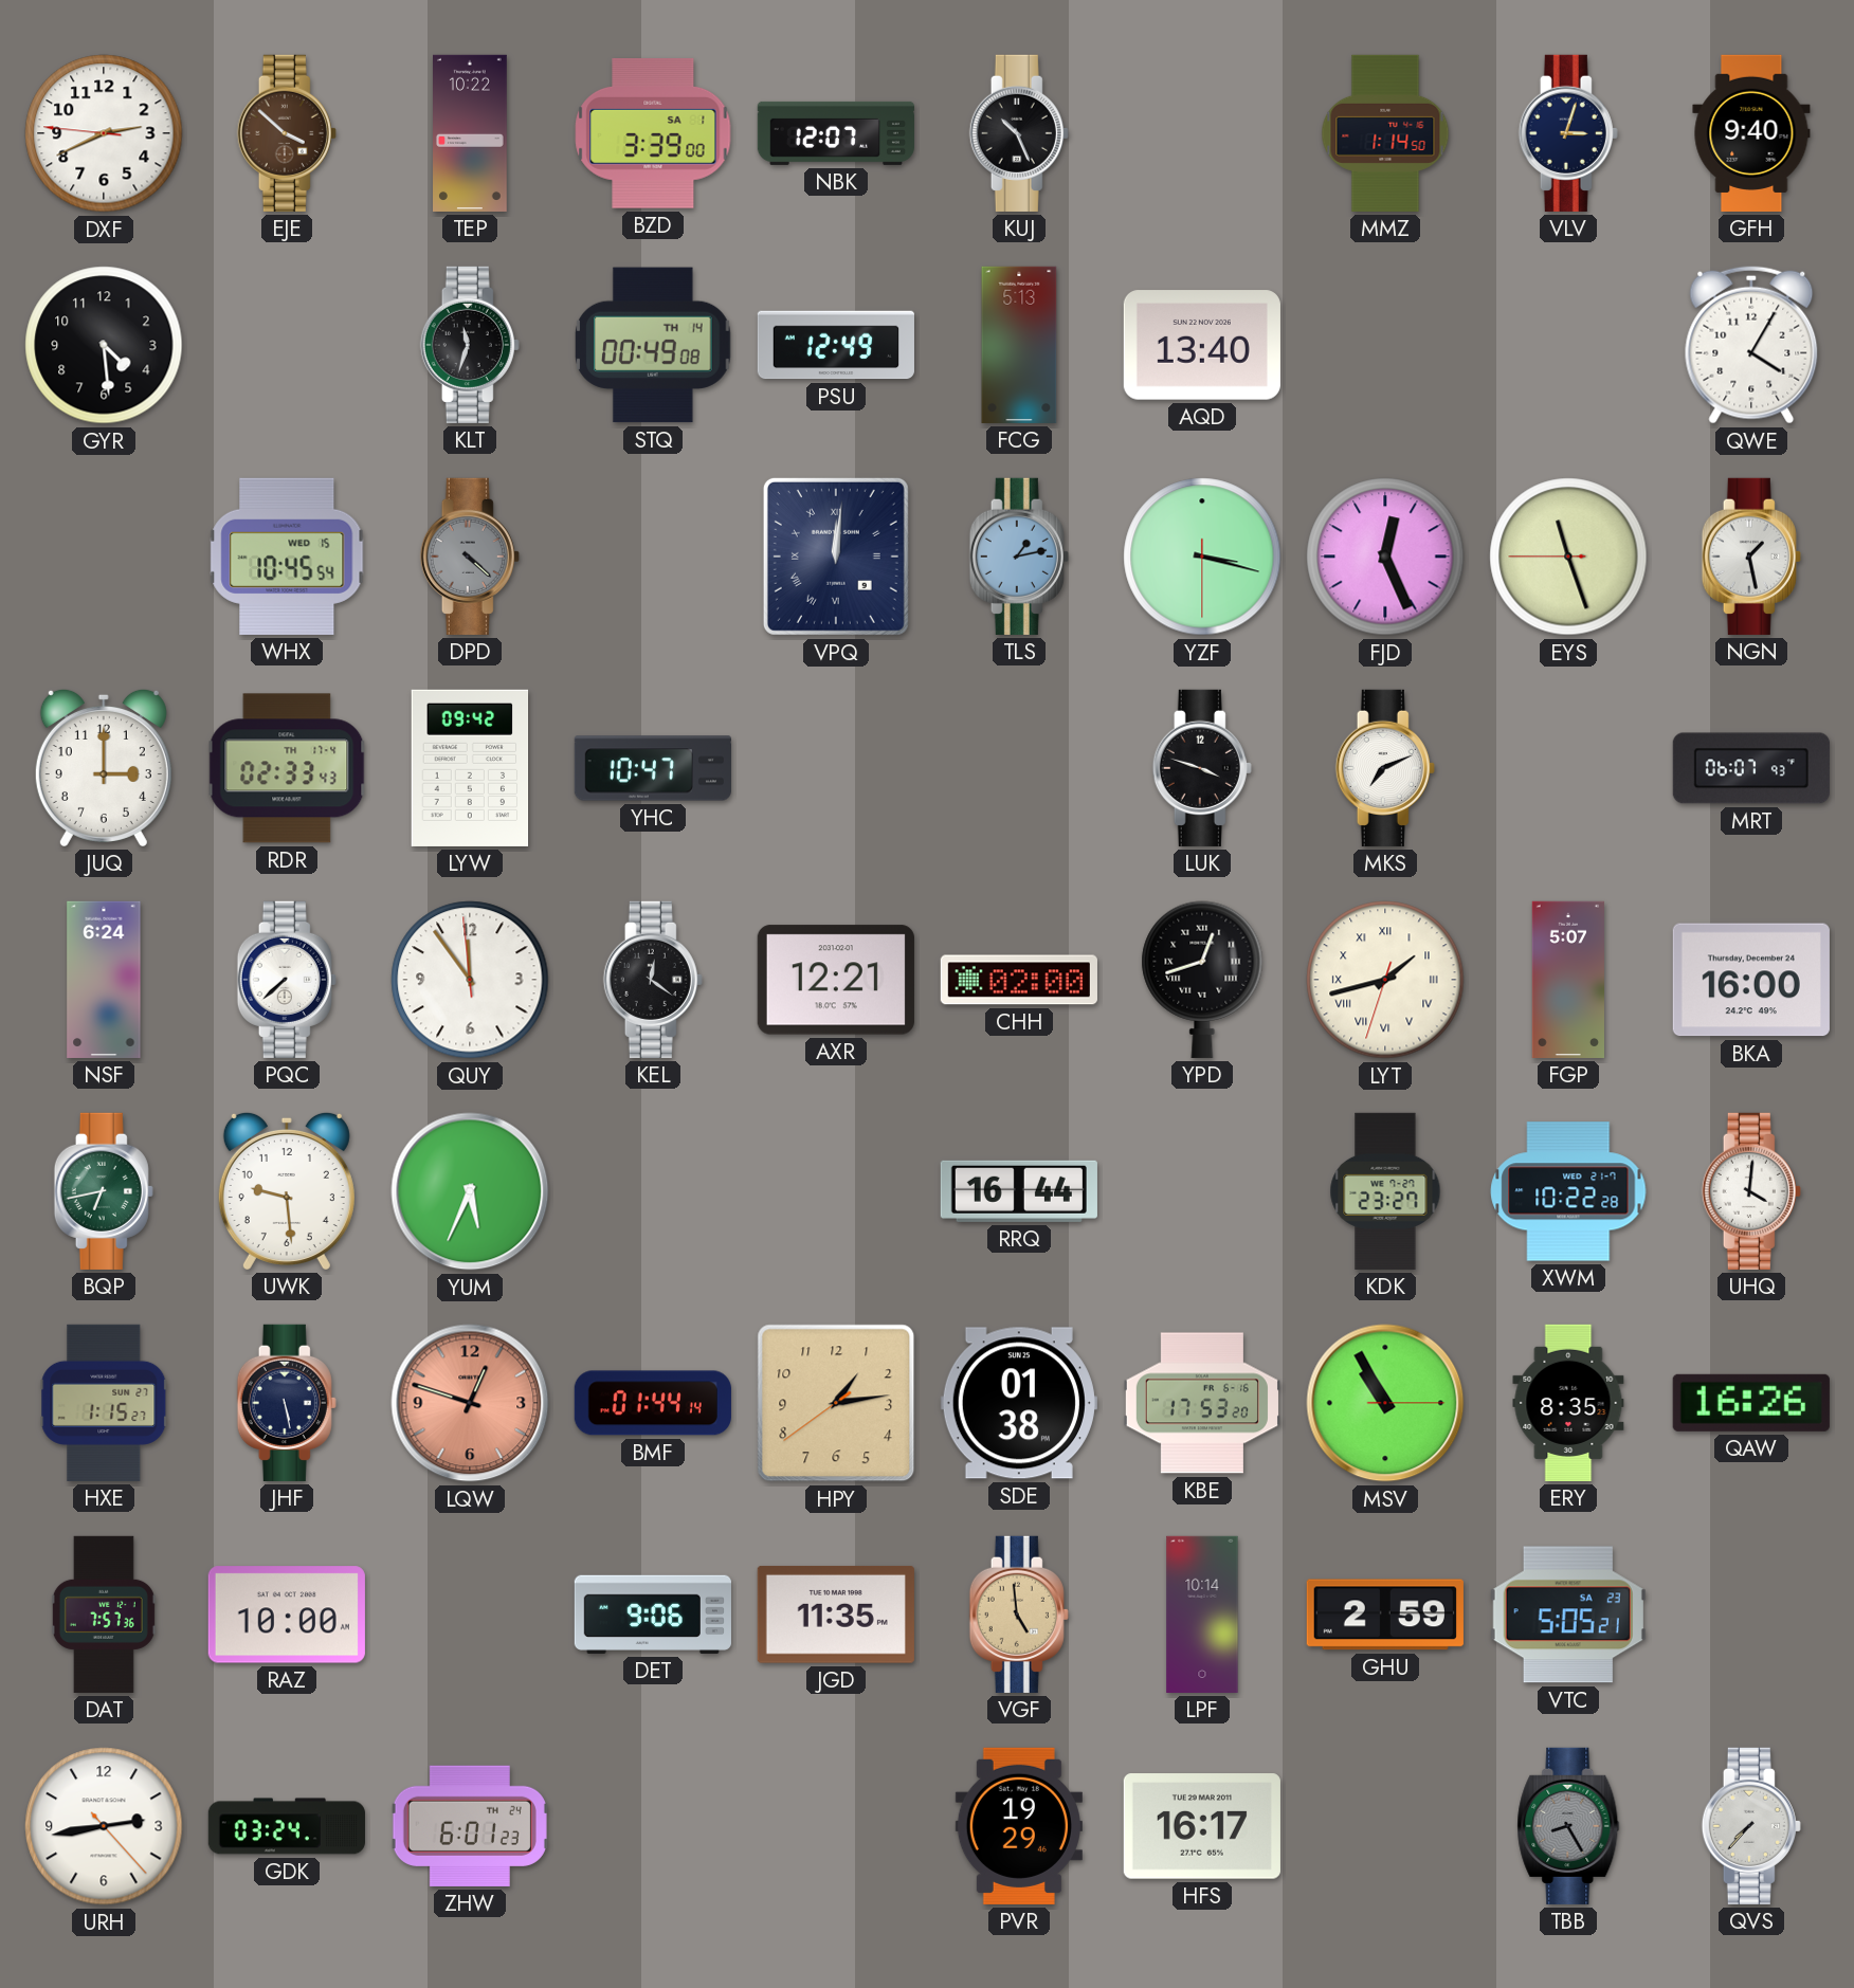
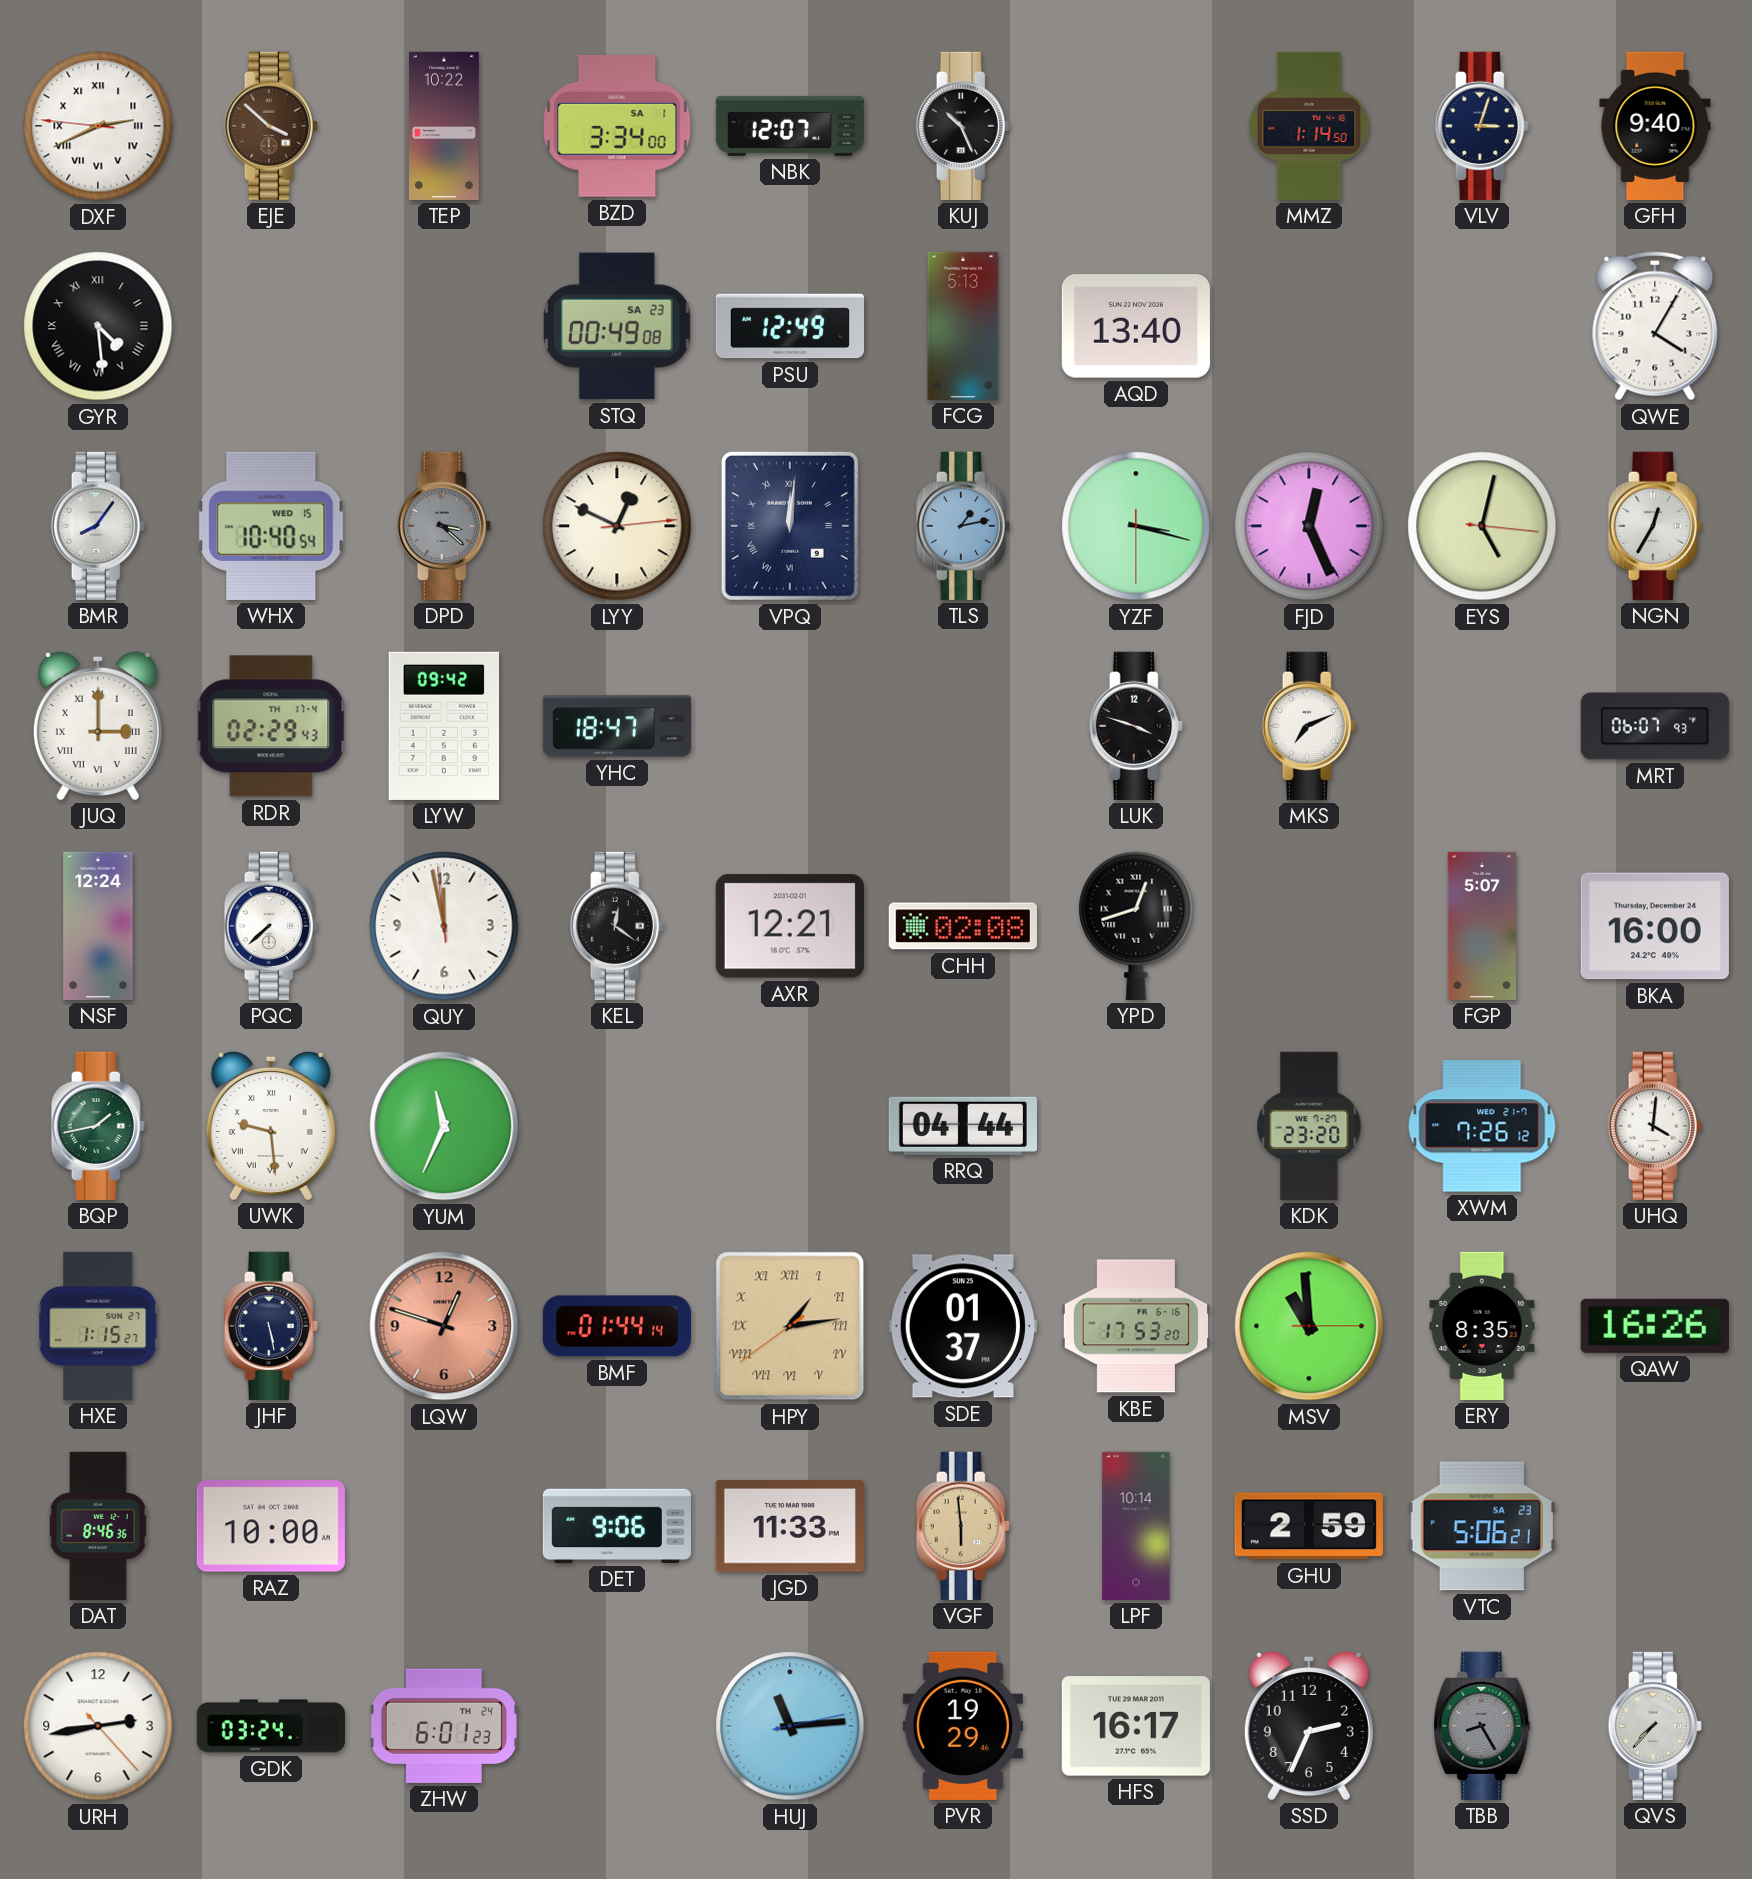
DXF numerals: Arabic -> Roman (98, 126)
BZD: 3:39 -> 3:34 (617, 126)
GYR numerals: Arabic -> Roman (98, 326)
KLT: 11:33 -> none (470, 345)
STQ date: TH 14 -> SA 23 (618, 326)
BMR: none -> 8:06 (98, 526)
WHX: 10:45 -> 10:40 (271, 526)
DPD: 4:22 -> 3:22 (444, 526)
LYY: none -> 12:49 (617, 526)
EYS: 11:26 -> 5:02 (1482, 526)
NGN: 1:28 -> 12:35 (1655, 526)
JUQ numerals: Arabic -> Roman (98, 725)
RDR: 02:33 -> 02:29 (271, 726)
YHC: 10:47 -> 18:47 (617, 726)
NSF: 6:24 -> 12:24 (98, 926)
QUY: 11:53 -> 11:57 (444, 926)
CHH: 02:00 -> 02:08 (963, 926)
LYT: 1:42 -> none (1385, 980)
BQP: 6:43 -> 1:43 (98, 1126)
UWK numerals: Arabic -> Roman (271, 1125)
YUM: 5:34 -> 11:34 (444, 1126)
RRQ: 16:44 -> 04:44 (963, 1126)
KDK: 23:27 -> 23:20 (1309, 1126)
XWM: 10:22 -> 7:26 (1482, 1126)
HPY numerals: Arabic -> Roman (790, 1326)
SDE: 01:38 -> 01:37 (963, 1326)
MSV: 10:55 -> 10:59 (1309, 1326)
DAT: 7:57 -> 8:46 (98, 1526)
JGD: 11:35 -> 11:33 (790, 1526)
VGF: 4:59 -> 5:59 (963, 1526)
VTC: 5:05 -> 5:06 (1482, 1526)
HUJ: none -> 11:14 (790, 1726)
SSD: none -> 2:34 (1309, 1725)
